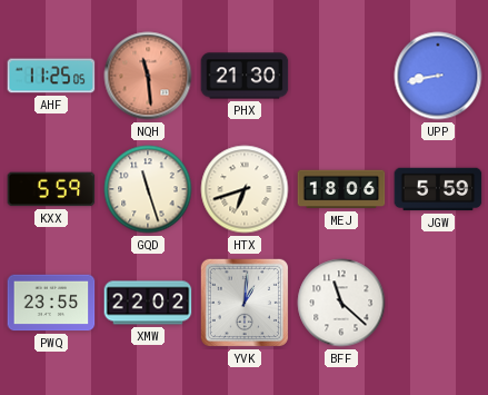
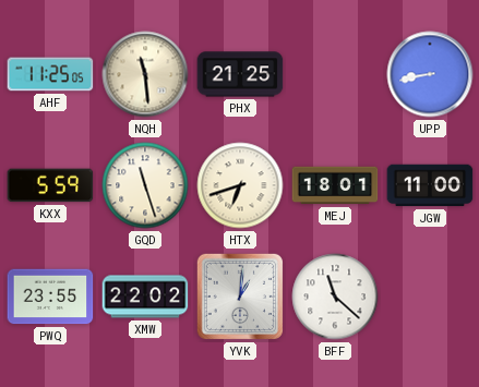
NQH dial: salmon -> cream (145, 74)
PHX: 21:30 -> 21:25 (240, 74)
MEJ: 18:06 -> 18:01 (335, 185)
JGW: 5:59 -> 11:00 (430, 185)
